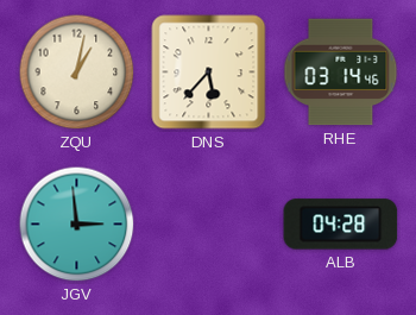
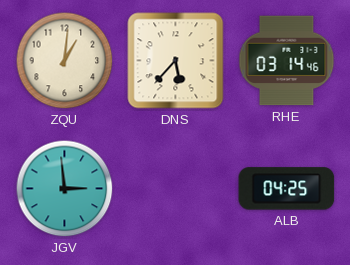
ZQU: 1:02 -> 1:01 (65, 61)
ALB: 04:28 -> 04:25 (287, 189)
